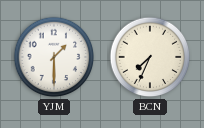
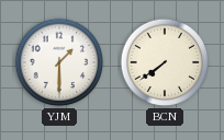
BCN: 7:34 -> 7:39 (165, 62)
